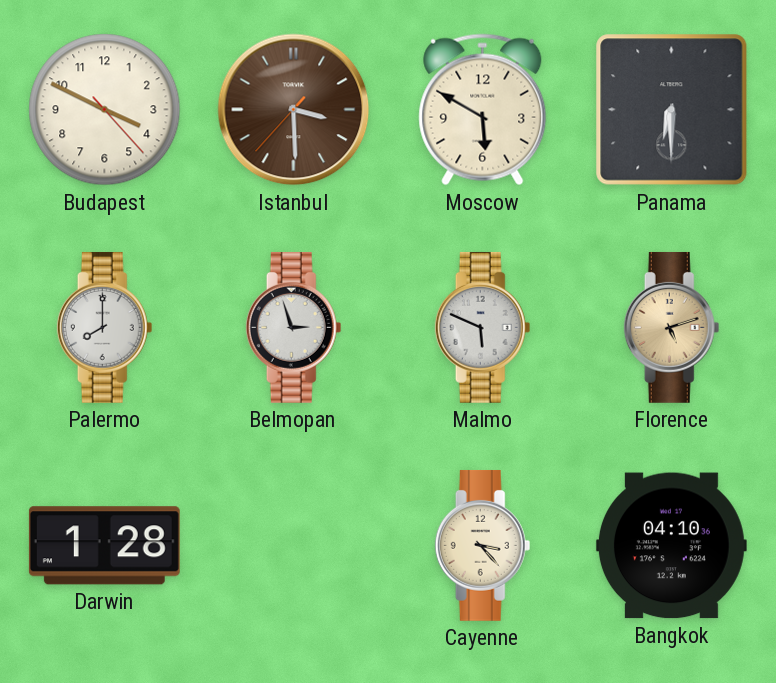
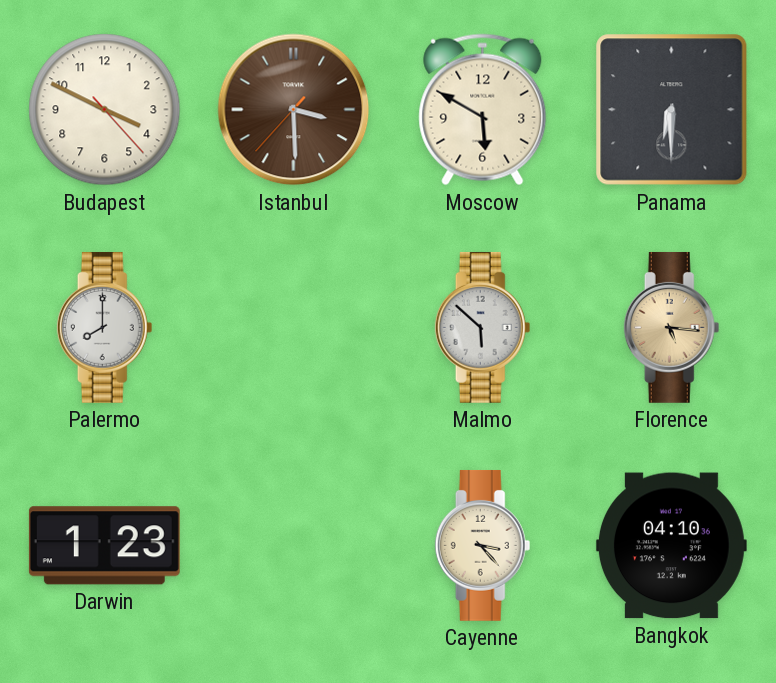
Belmopan: 2:57 -> none (294, 327)
Malmo: 5:49 -> 5:52 (483, 327)
Florence: 5:12 -> 5:16 (672, 327)
Darwin: 1:28 -> 1:23 (104, 546)
